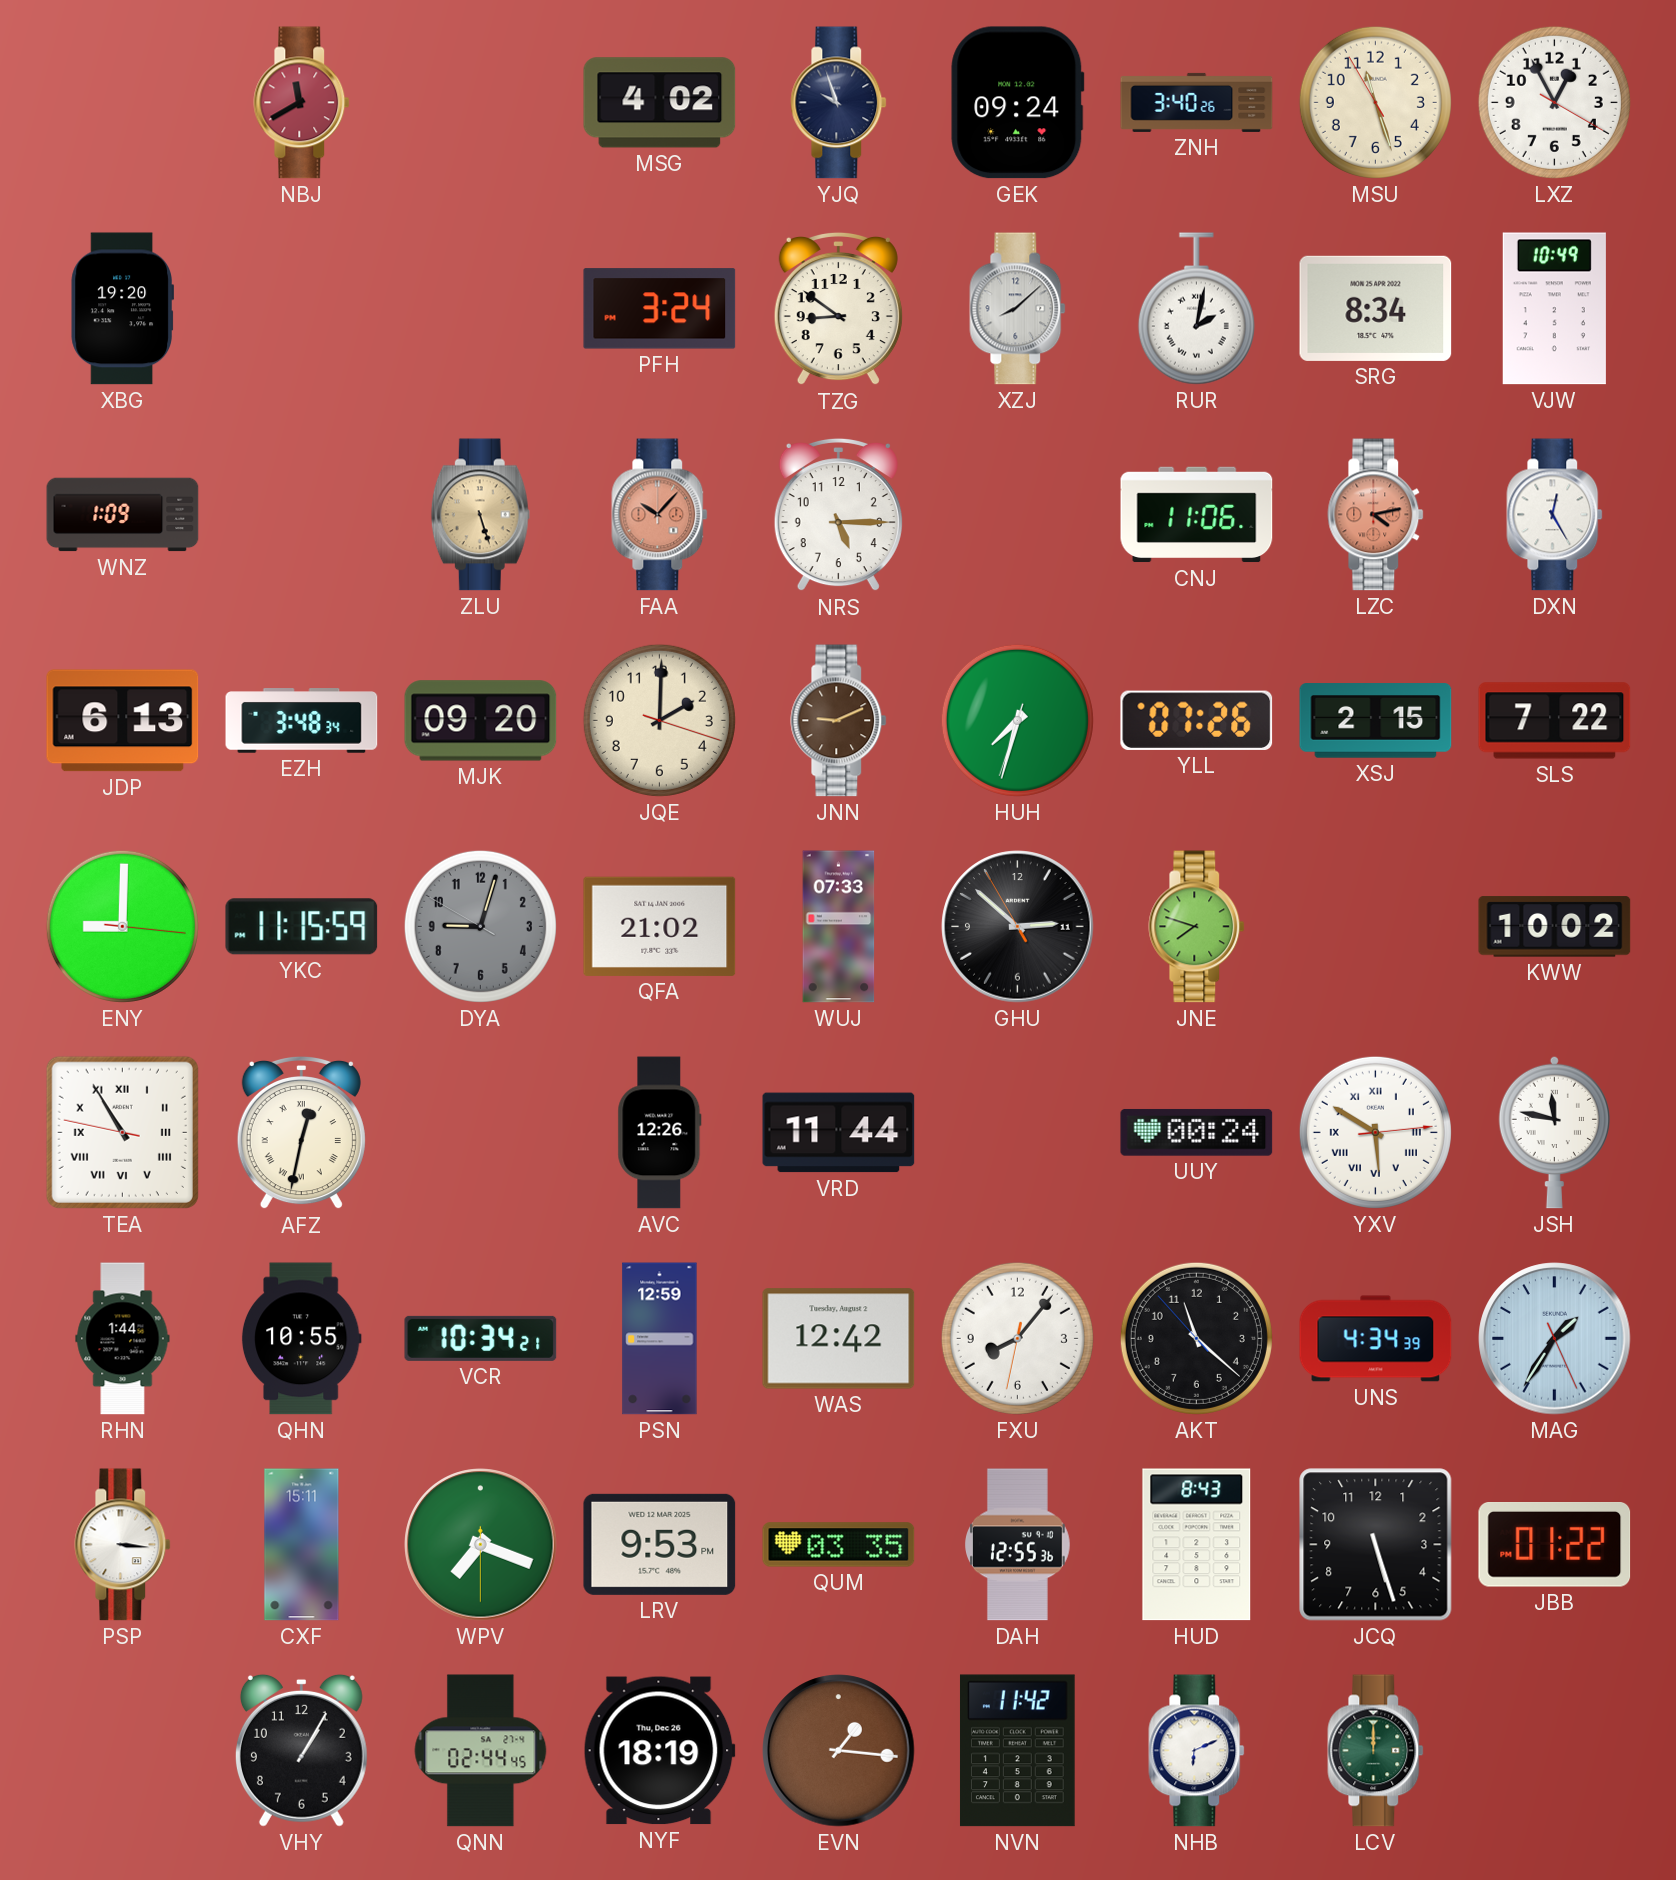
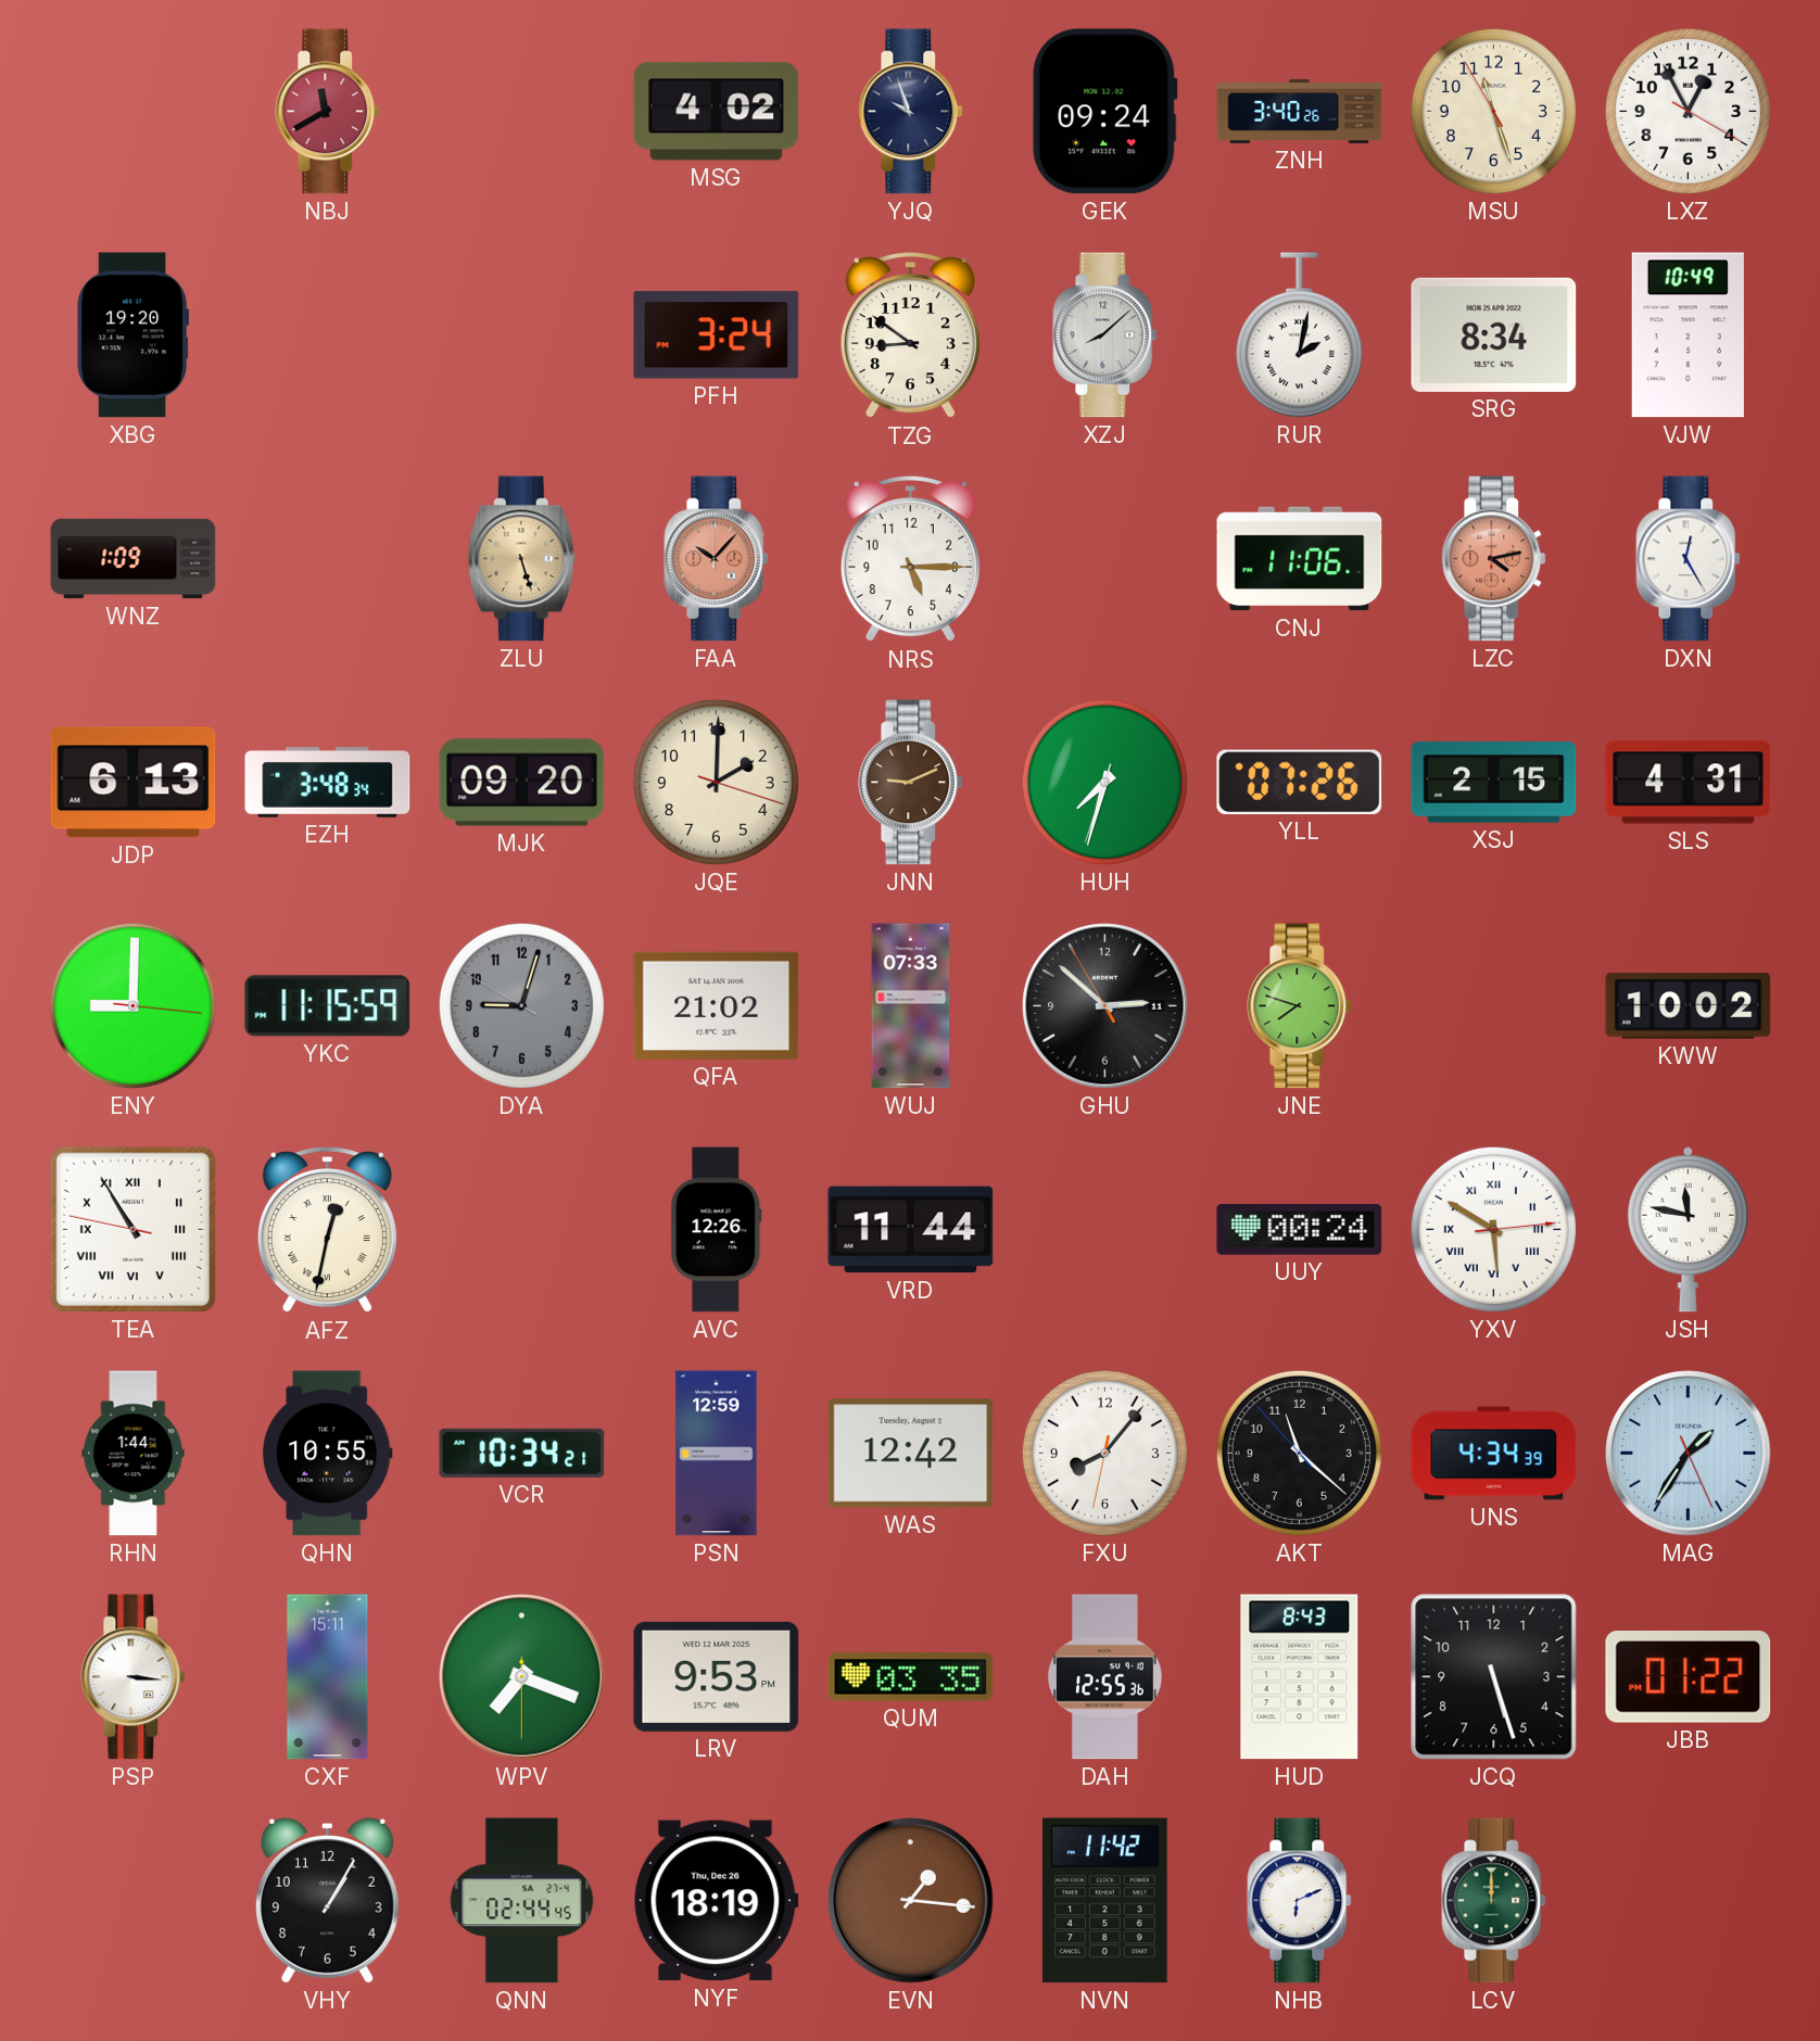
SLS: 7:22 -> 4:31 (1689, 783)
